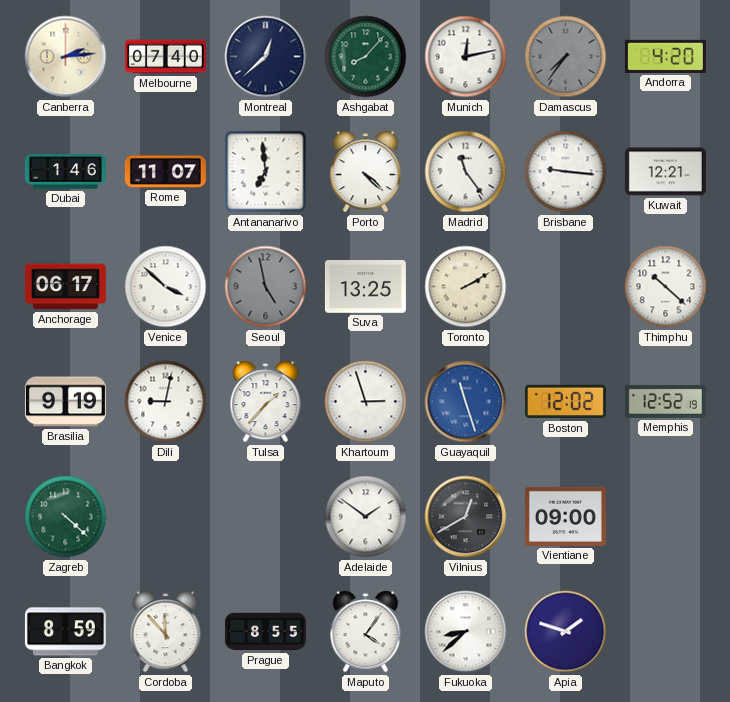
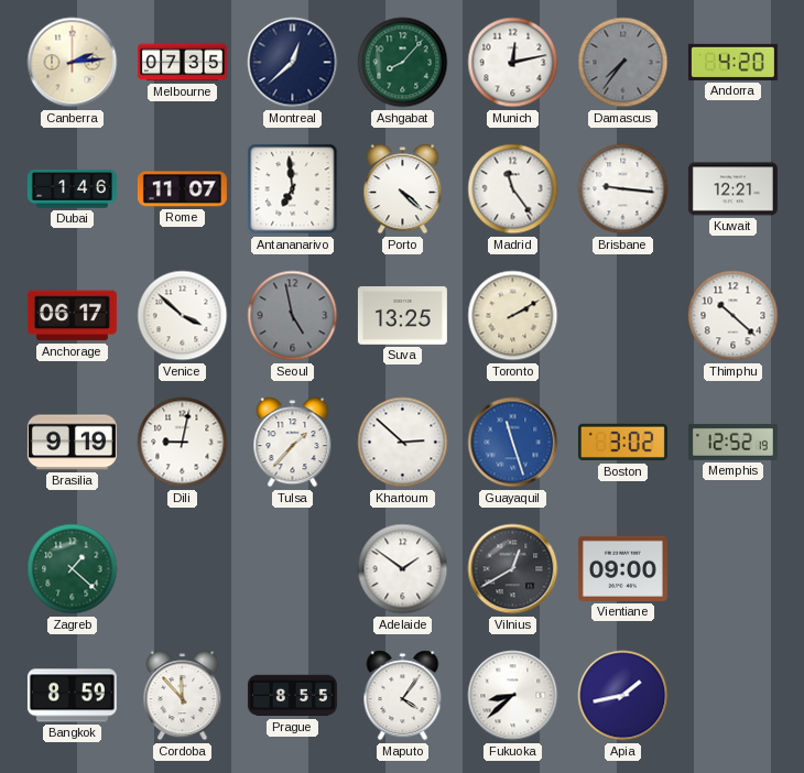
Melbourne: 07:40 -> 07:35 (182, 63)
Khartoum: 2:57 -> 2:52 (403, 443)
Boston: 12:02 -> 3:02 (622, 443)
Zagreb: 4:22 -> 1:22 (73, 569)
Apia: 1:48 -> 1:43 (623, 696)
